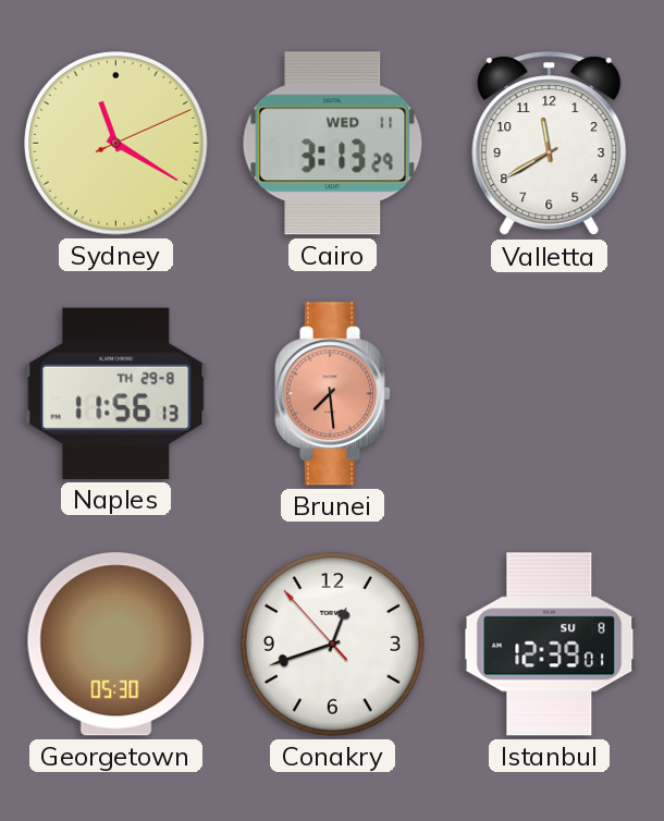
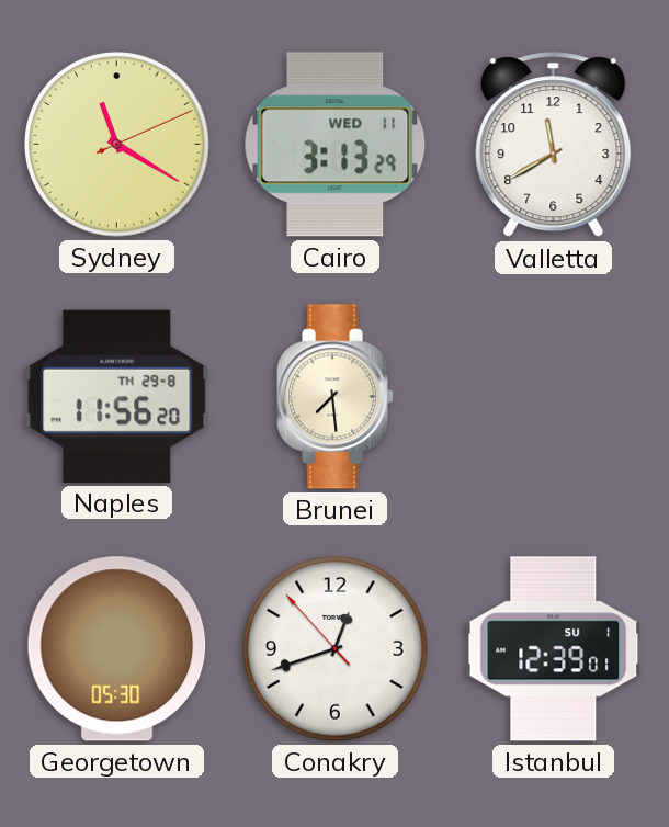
Naples: 11:56:13 -> 11:56:20 (117, 396)
Brunei dial: salmon -> cream (337, 397)
Istanbul date: SU 8 -> SU 1 (554, 649)
